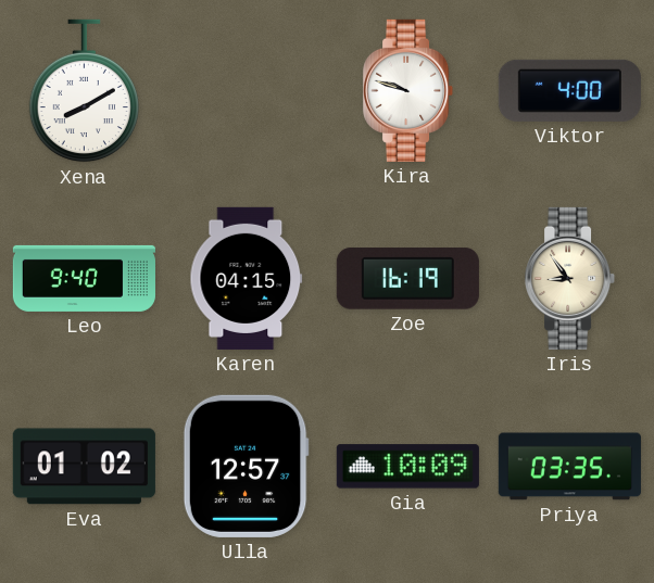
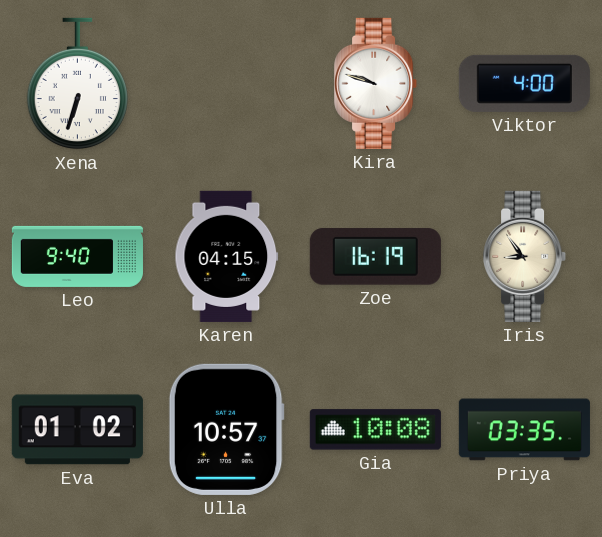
Xena: 8:10 -> 6:33 (77, 84)
Ulla: 12:57 -> 10:57 (226, 429)
Gia: 10:09 -> 10:08 (375, 430)
